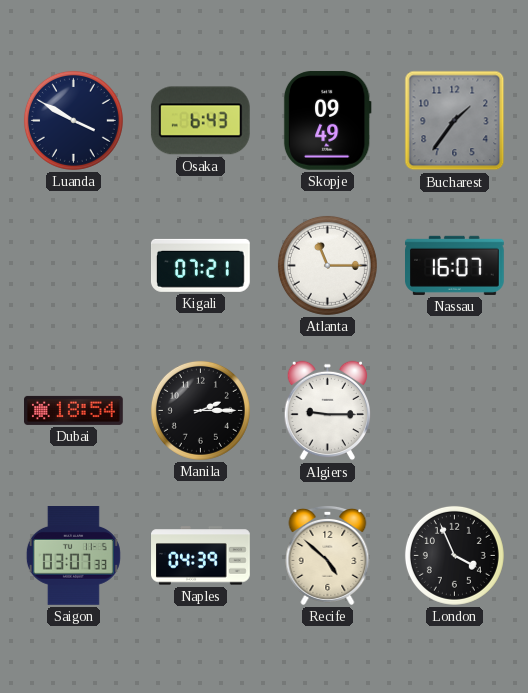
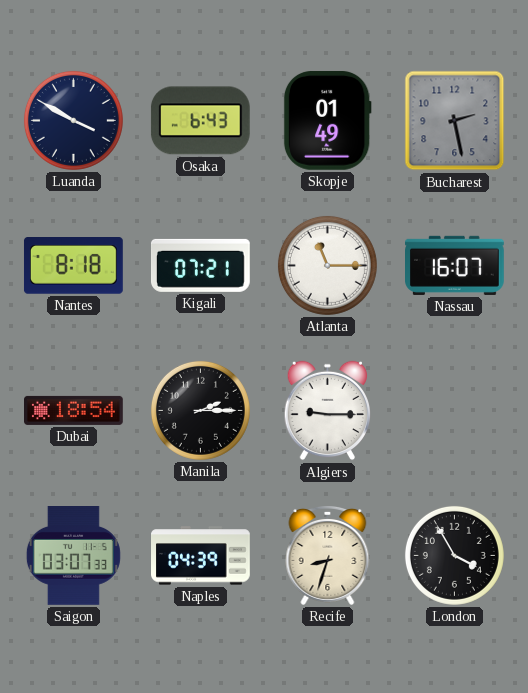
Skopje: 09:49 -> 01:49 (327, 120)
Bucharest: 1:36 -> 2:28 (455, 121)
Nantes: none -> 8:18 (73, 266)
Recife: 4:52 -> 8:33 (328, 556)
London: 3:56 -> 3:55 (454, 555)
